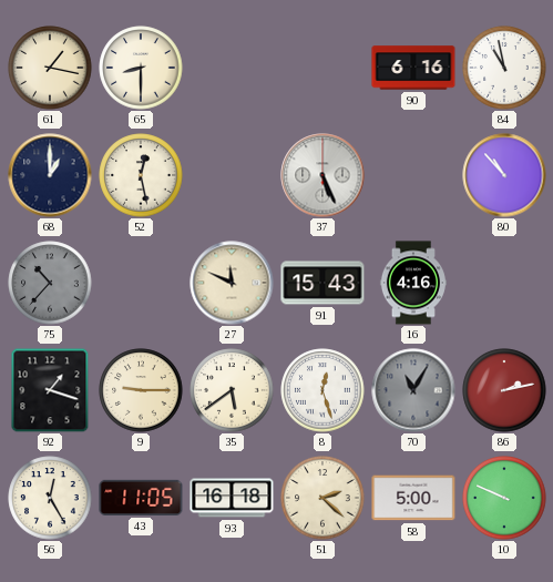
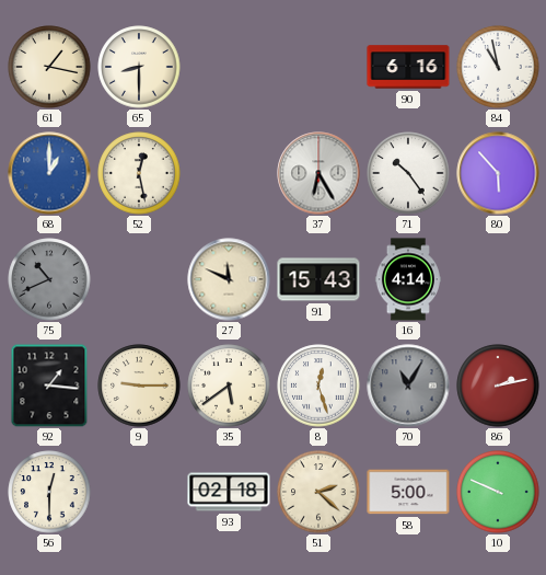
68 dial: navy -> blue (49, 173)
37: 5:26 -> 6:25 (318, 173)
71: none -> 10:24 (408, 173)
80: 10:53 -> 5:53 (498, 173)
75: 10:37 -> 10:41 (49, 279)
16: 4:16 -> 4:14 (408, 279)
92: 1:18 -> 1:16 (49, 386)
56: 12:25 -> 12:30 (49, 492)
43: 11:05 -> none (141, 498)
93: 16:18 -> 02:18 (229, 492)
